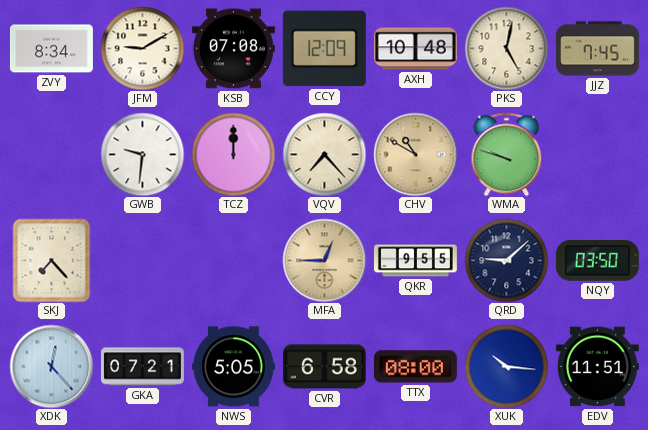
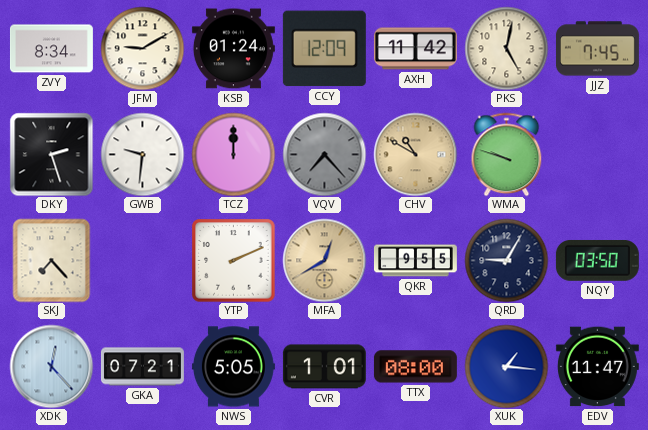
KSB: 07:08 -> 01:24 (233, 49)
AXH: 10:48 -> 11:42 (415, 49)
DKY: none -> 2:27 (51, 154)
VQV dial: cream -> grey (324, 154)
YTP: none -> 2:11 (233, 260)
MFA: 12:45 -> 12:40 (324, 260)
QRD: 9:08 -> 9:05 (506, 260)
CVR: 6:58 -> 1:01 (324, 367)
XUK: 10:16 -> 1:16 (506, 366)
EDV: 11:51 -> 11:47 (597, 367)
